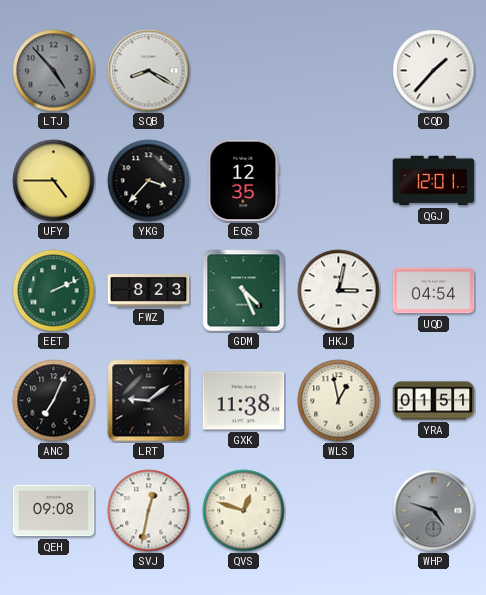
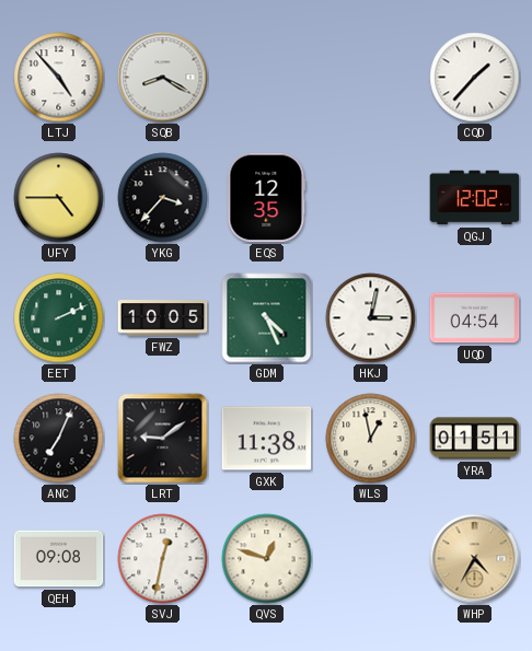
LTJ dial: grey -> white (59, 78)
QGJ: 12:01 -> 12:02 (475, 198)
FWZ: 8:23 -> 10:05 (163, 318)
WHP: 4:48 -> 4:35 (475, 559)
WHP dial: grey -> champagne (475, 559)
